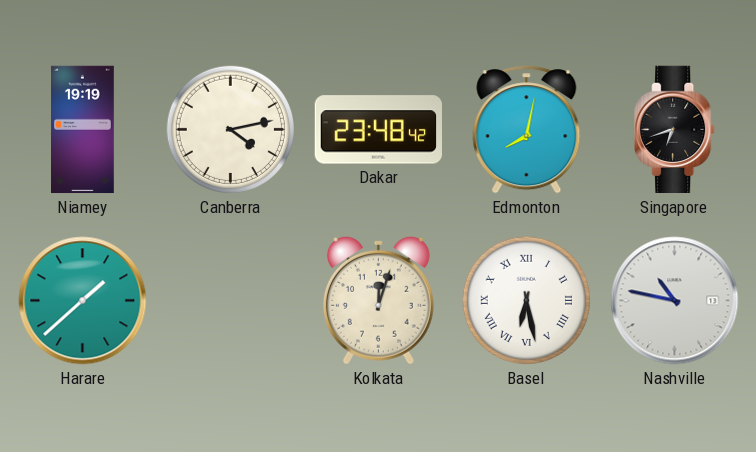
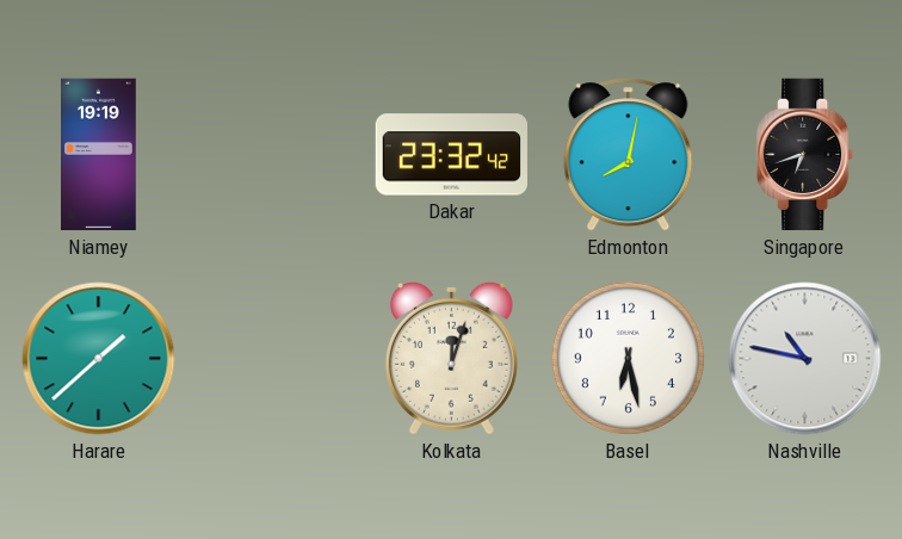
Canberra: 4:13 -> none (230, 129)
Dakar: 23:48 -> 23:32 (451, 155)
Basel numerals: Roman -> Arabic (628, 358)
